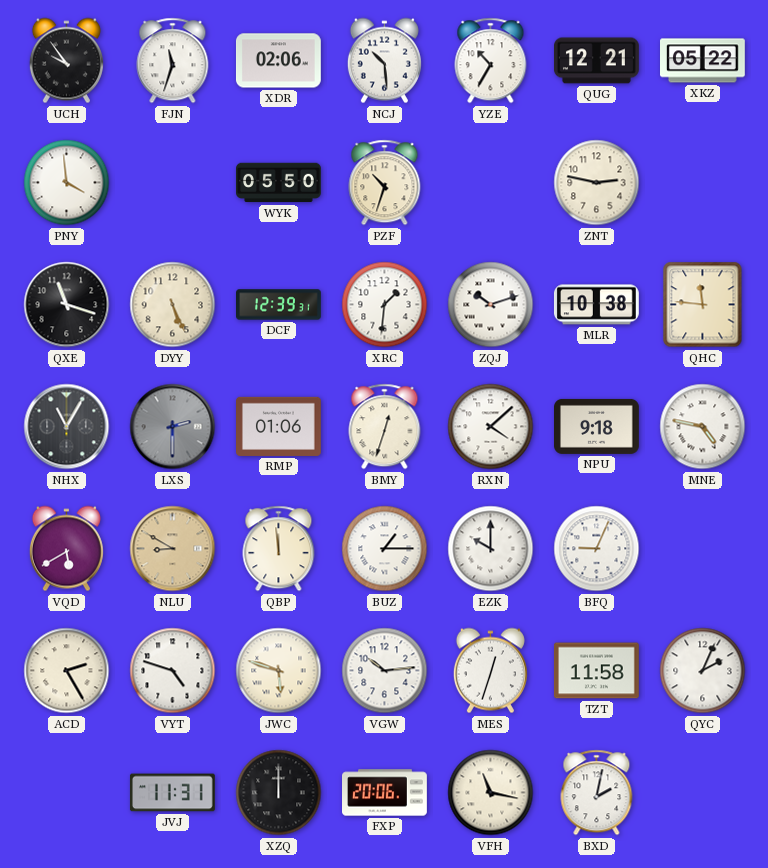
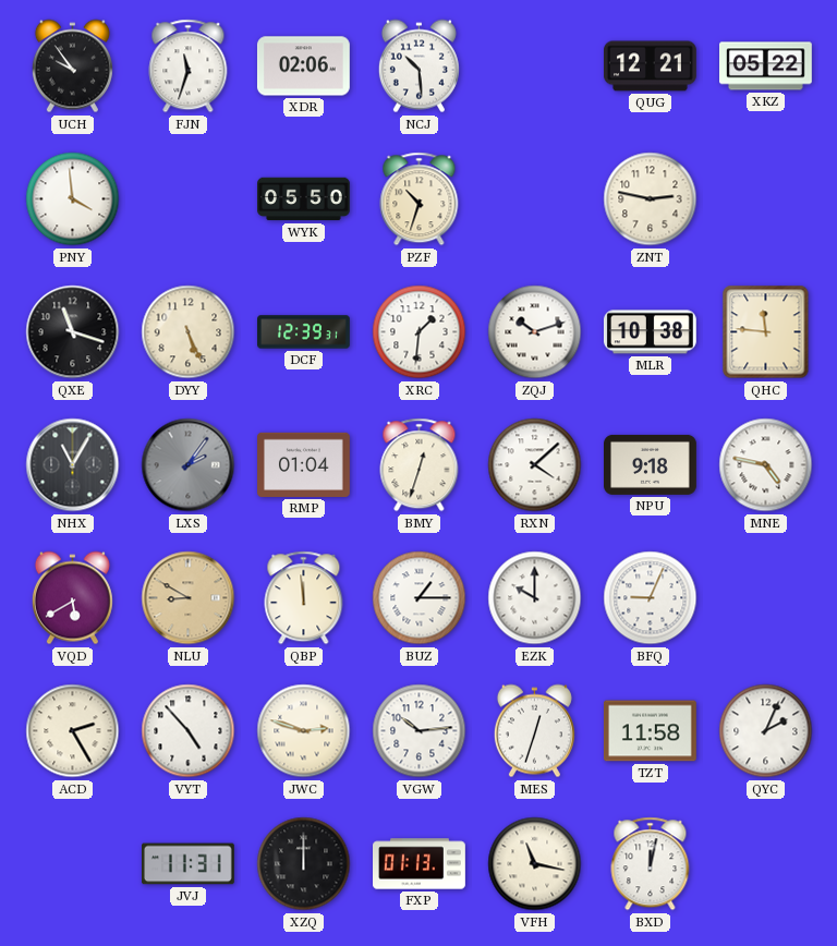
YZE: 10:35 -> none (491, 61)
LXS: 2:30 -> 2:06 (189, 465)
RMP: 01:06 -> 01:04 (304, 464)
VYT: 4:48 -> 4:53 (189, 731)
JWC: 5:48 -> 2:48 (304, 731)
FXP: 20:06 -> 01:13 (420, 864)
BXD: 2:02 -> 12:02 (651, 864)
